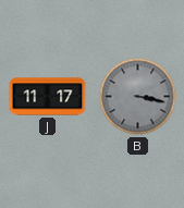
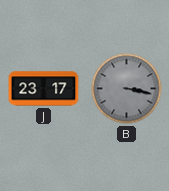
J: 11:17 -> 23:17 (44, 89)
